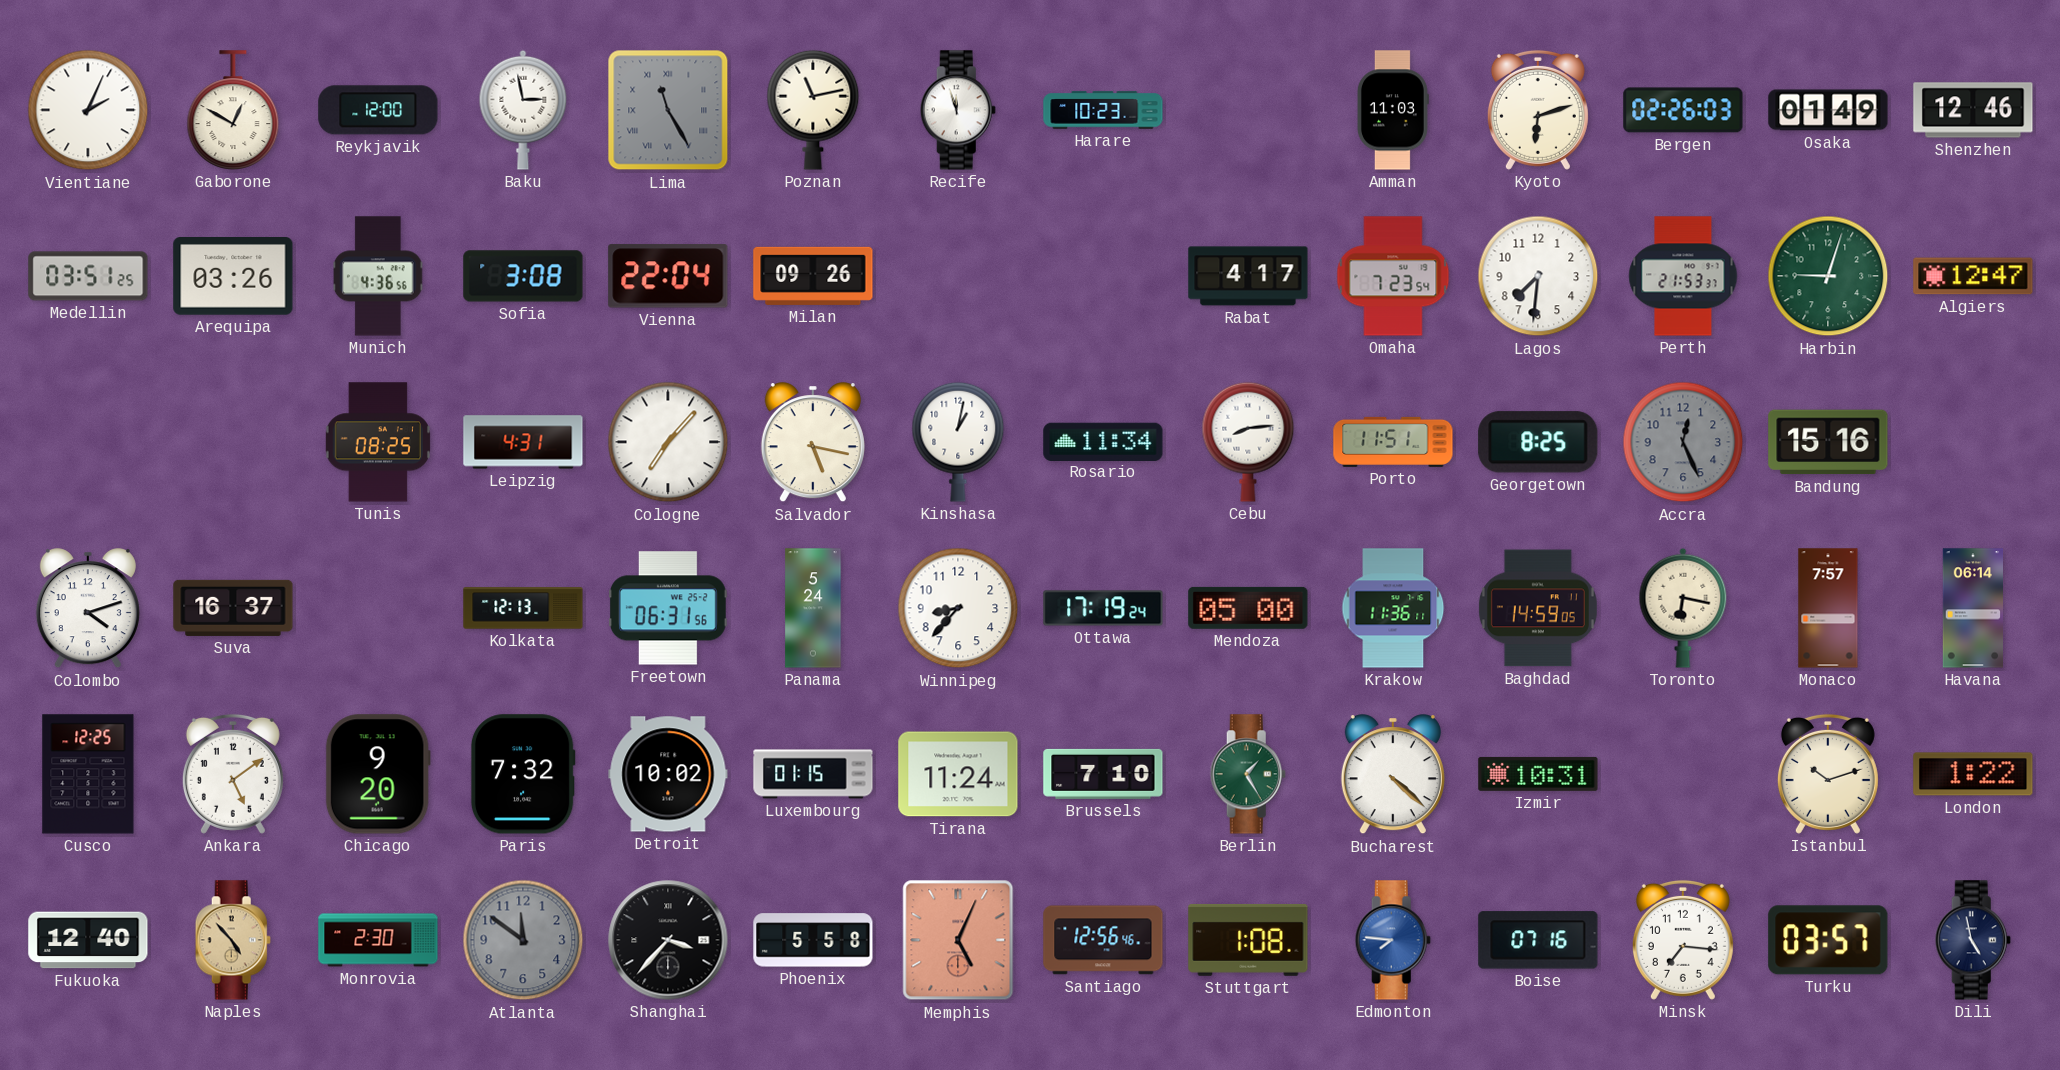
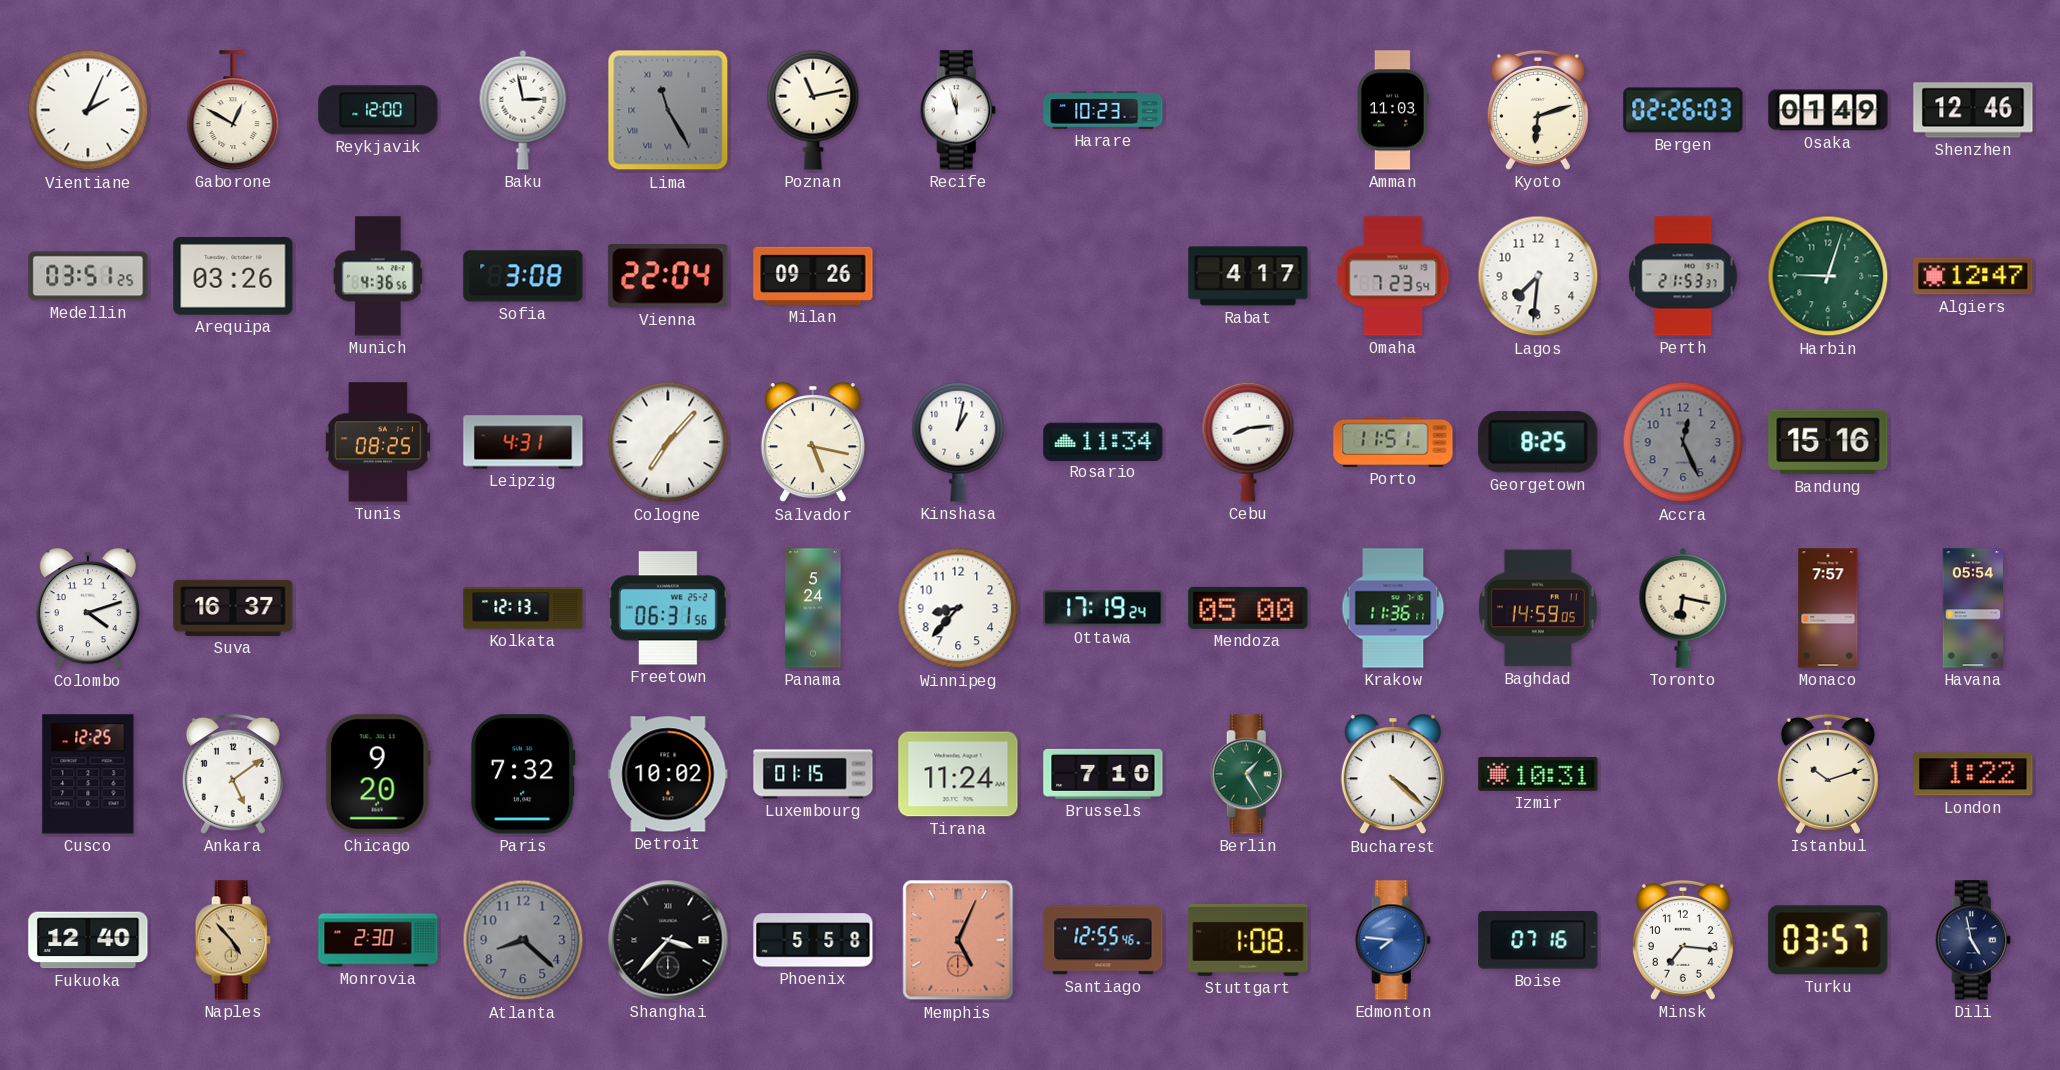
Havana: 06:14 -> 05:54 (1973, 608)
Atlanta: 11:51 -> 8:22 (523, 940)
Santiago: 12:56 -> 12:55 (1103, 940)
